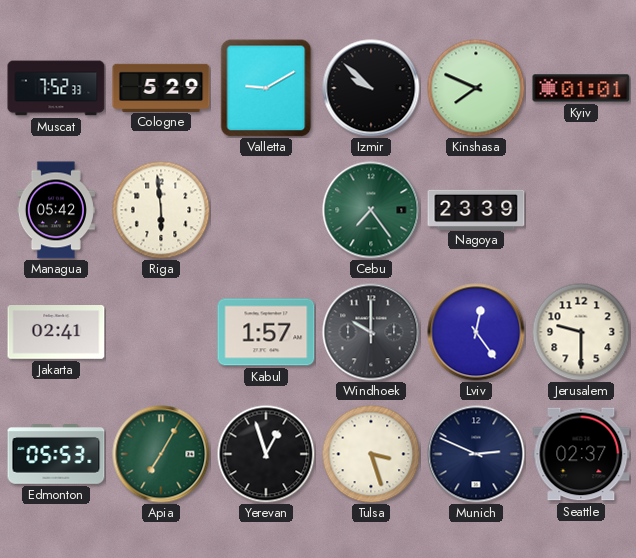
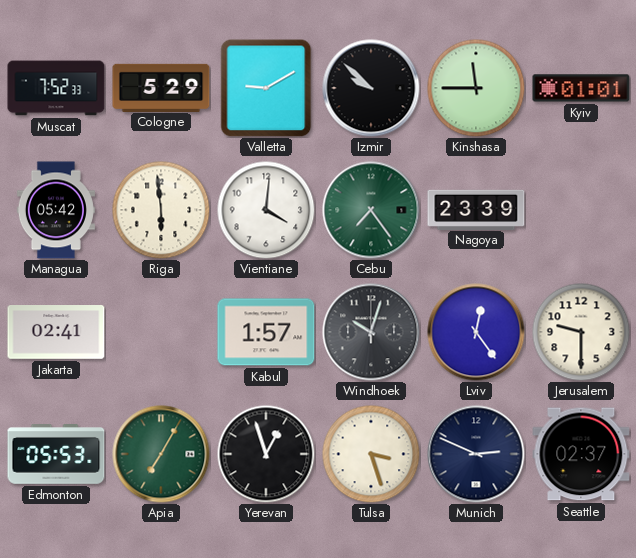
Kinshasa: 7:49 -> 11:45 (476, 88)
Vientiane: none -> 4:01 (266, 210)
Windhoek: 10:00 -> 10:03 (371, 332)
